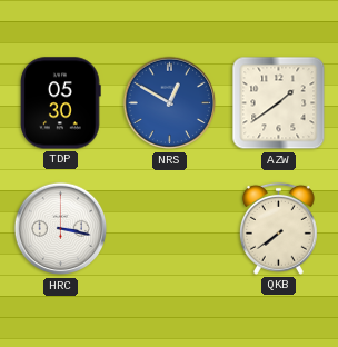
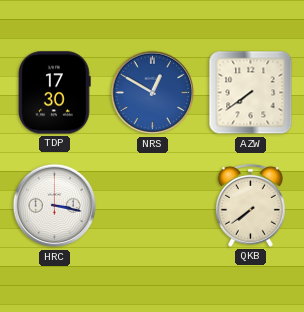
TDP: 05:30 -> 17:30 (55, 93)
AZW: 1:39 -> 7:39 (251, 93)
